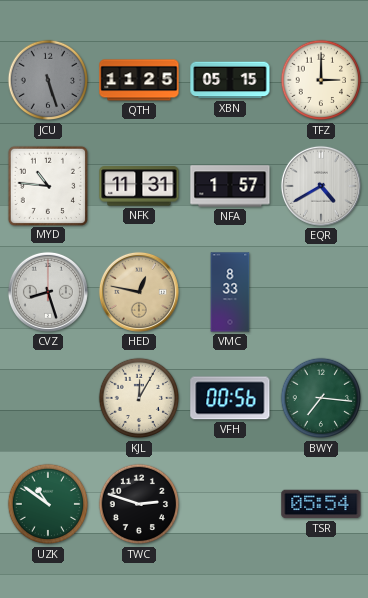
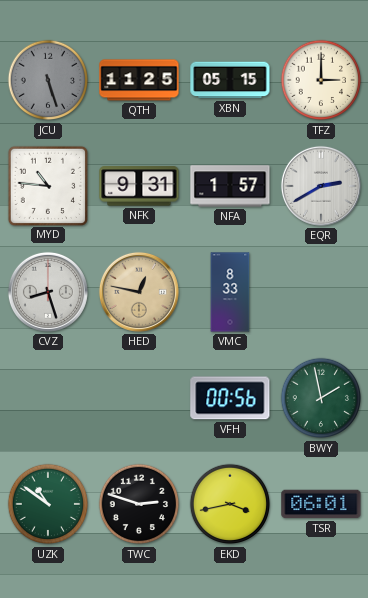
NFK: 11:31 -> 9:31 (139, 186)
EQR: 4:40 -> 2:40 (321, 186)
KJL: 12:05 -> none (139, 398)
BWY: 7:16 -> 1:58 (321, 398)
EKD: none -> 3:43 (230, 504)
TSR: 05:54 -> 06:01 (321, 504)
